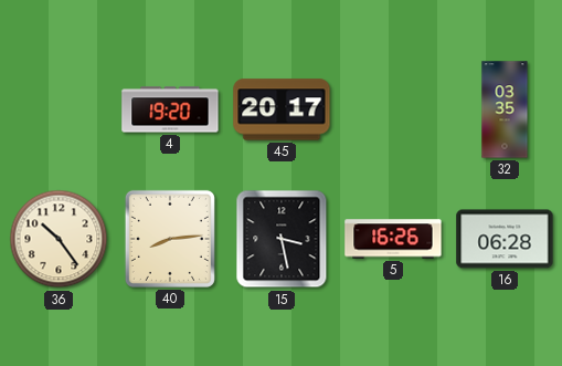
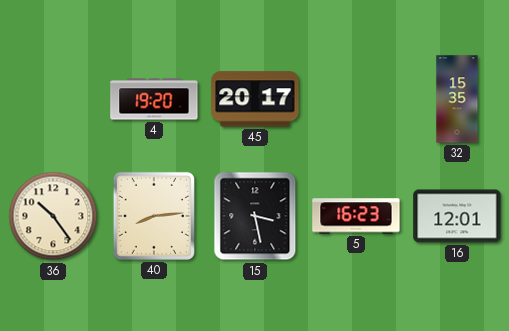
32: 03:35 -> 15:35 (457, 99)
5: 16:26 -> 16:23 (356, 216)
16: 06:28 -> 12:01 (457, 216)
